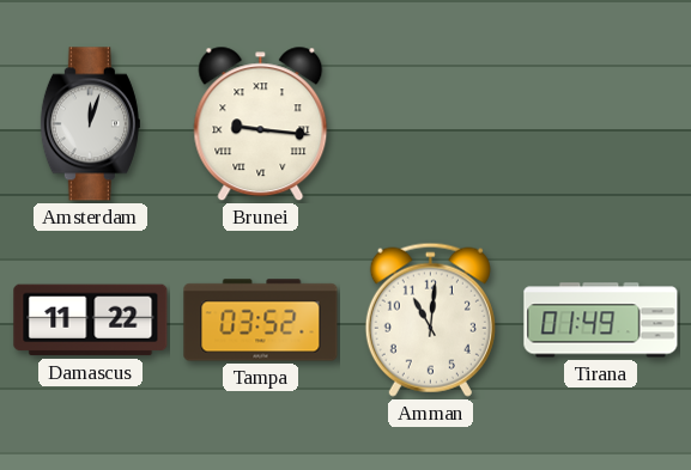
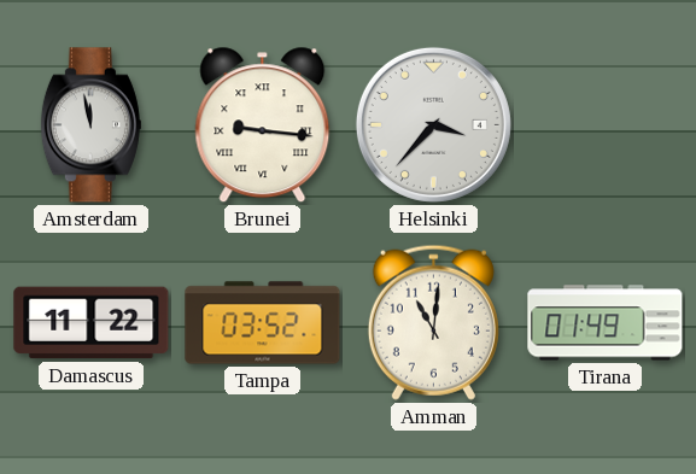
Amsterdam: 12:03 -> 11:58 (90, 125)
Helsinki: none -> 3:37 (433, 124)
